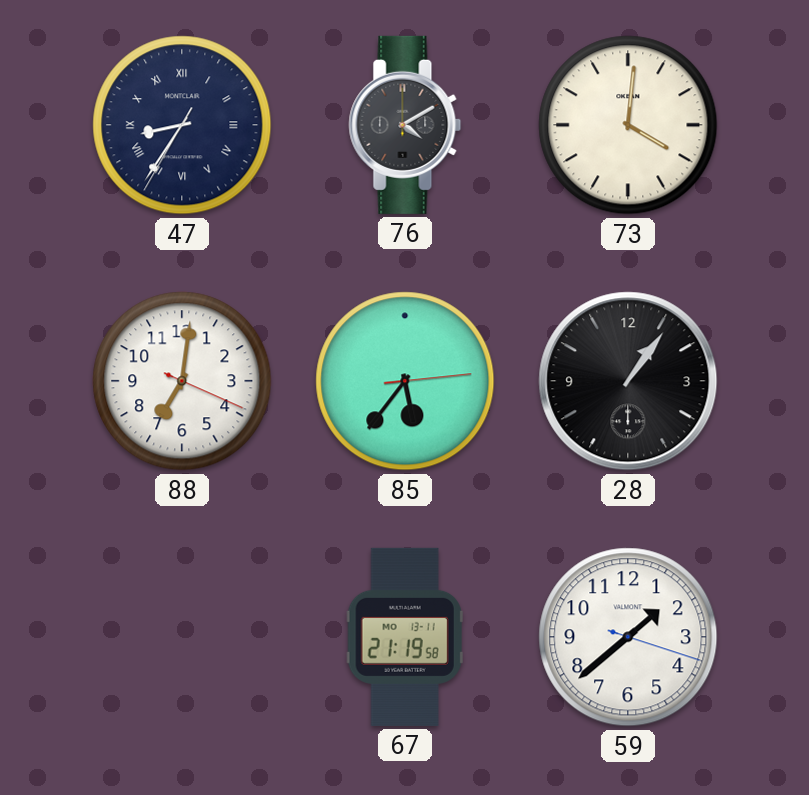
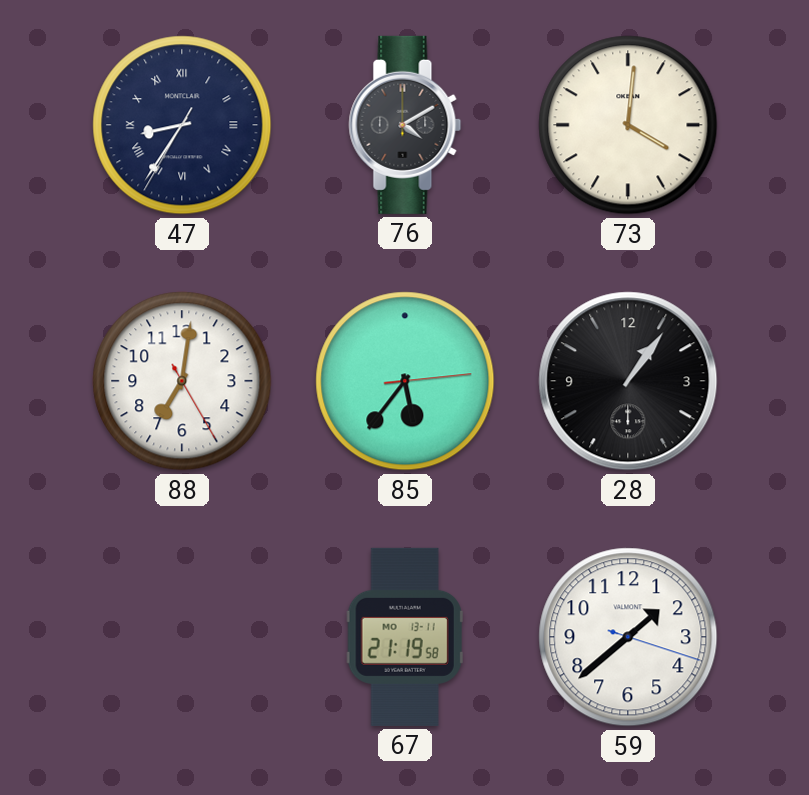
88: 7:01:19 -> 7:01:25 (182, 381)
